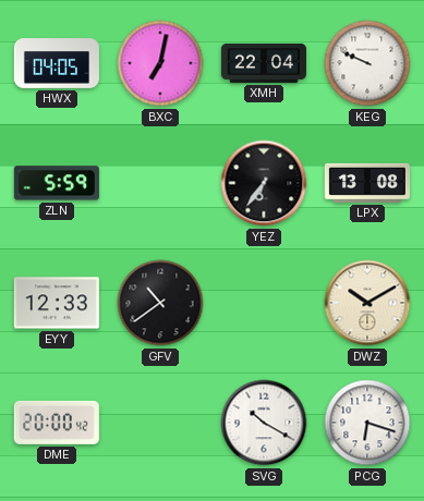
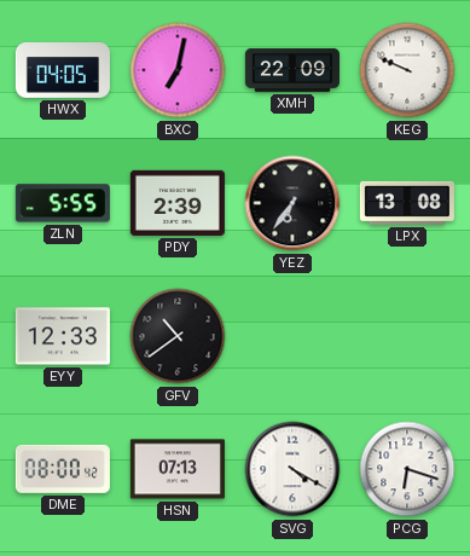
XMH: 22:04 -> 22:09 (292, 70)
ZLN: 5:59 -> 5:55 (63, 203)
PDY: none -> 2:39 (178, 203)
DWZ: 10:10 -> none (367, 303)
DME: 20:00 -> 08:00 (63, 469)
HSN: none -> 07:13 (178, 469)
SVG: 10:20 -> 4:20 (292, 469)
